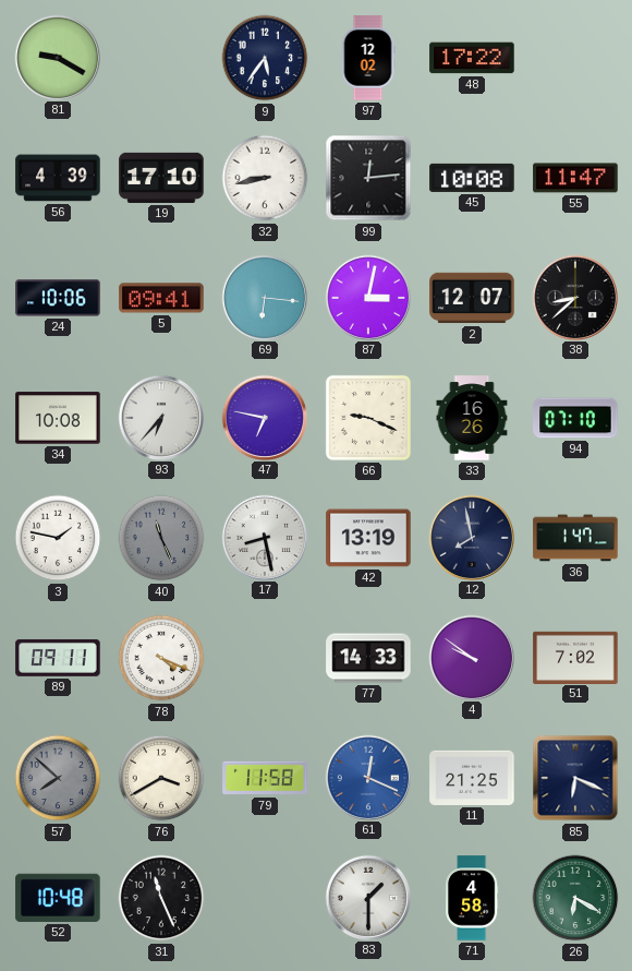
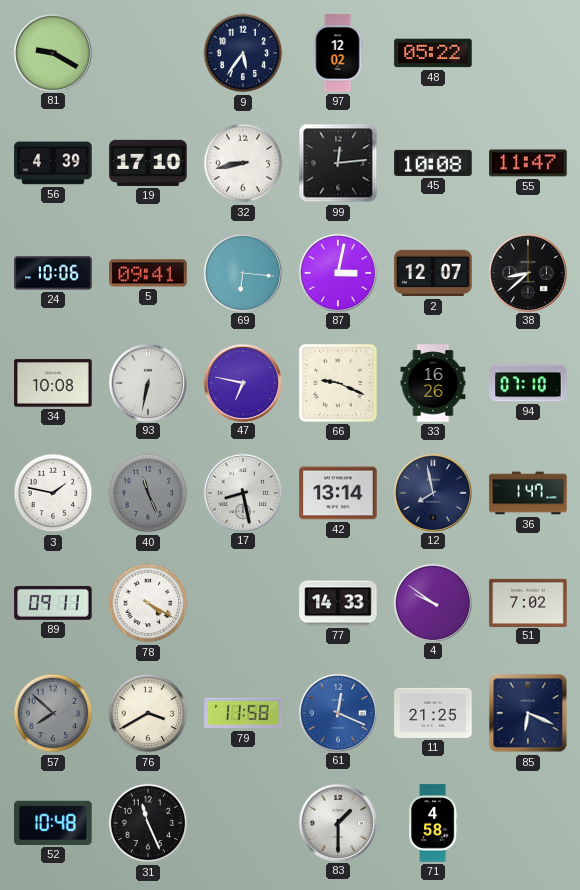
48: 17:22 -> 05:22 (433, 53)
93: 6:37 -> 6:32 (147, 382)
42: 13:19 -> 13:14 (338, 493)
78: 4:19 -> 4:20 (148, 603)
26: 6:20 -> none (575, 898)
